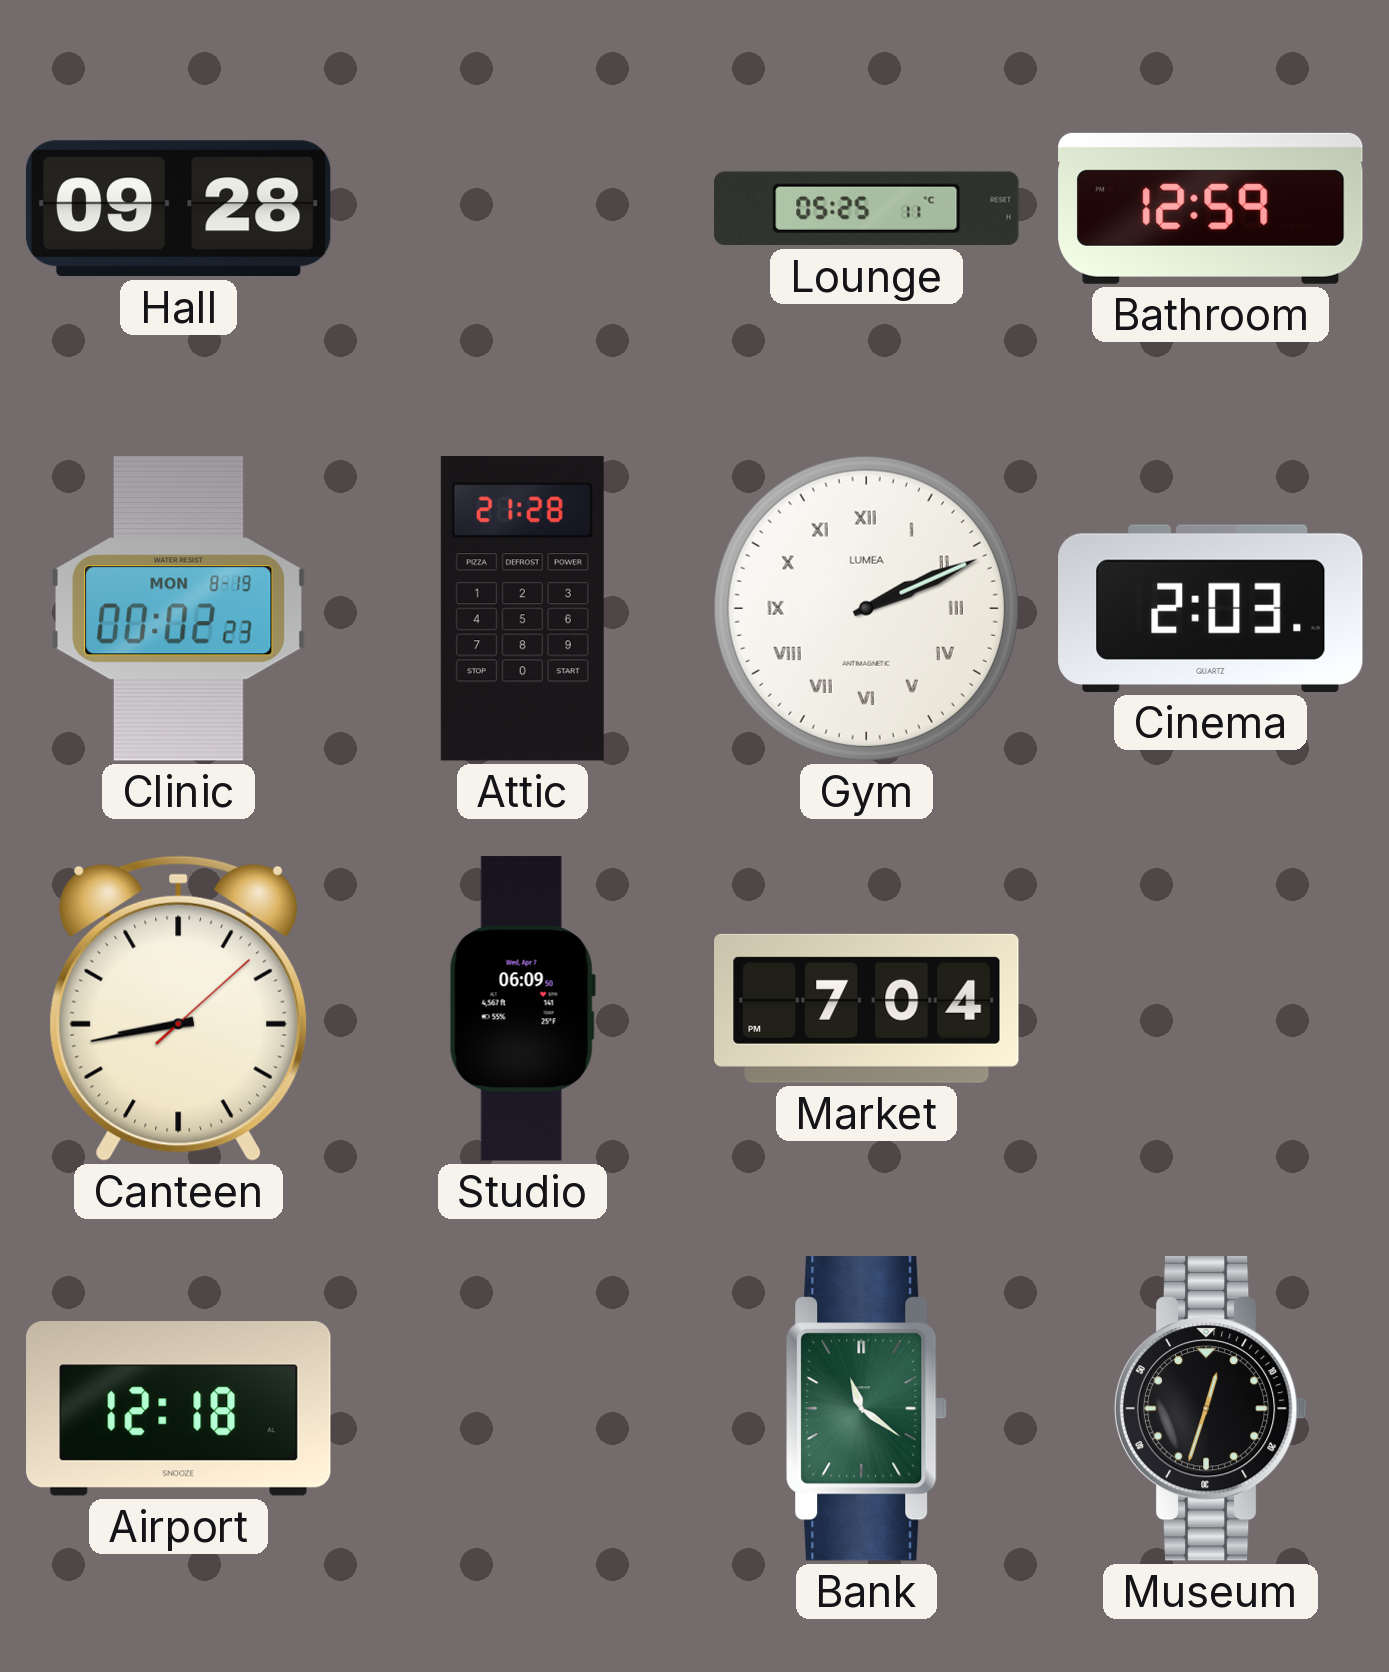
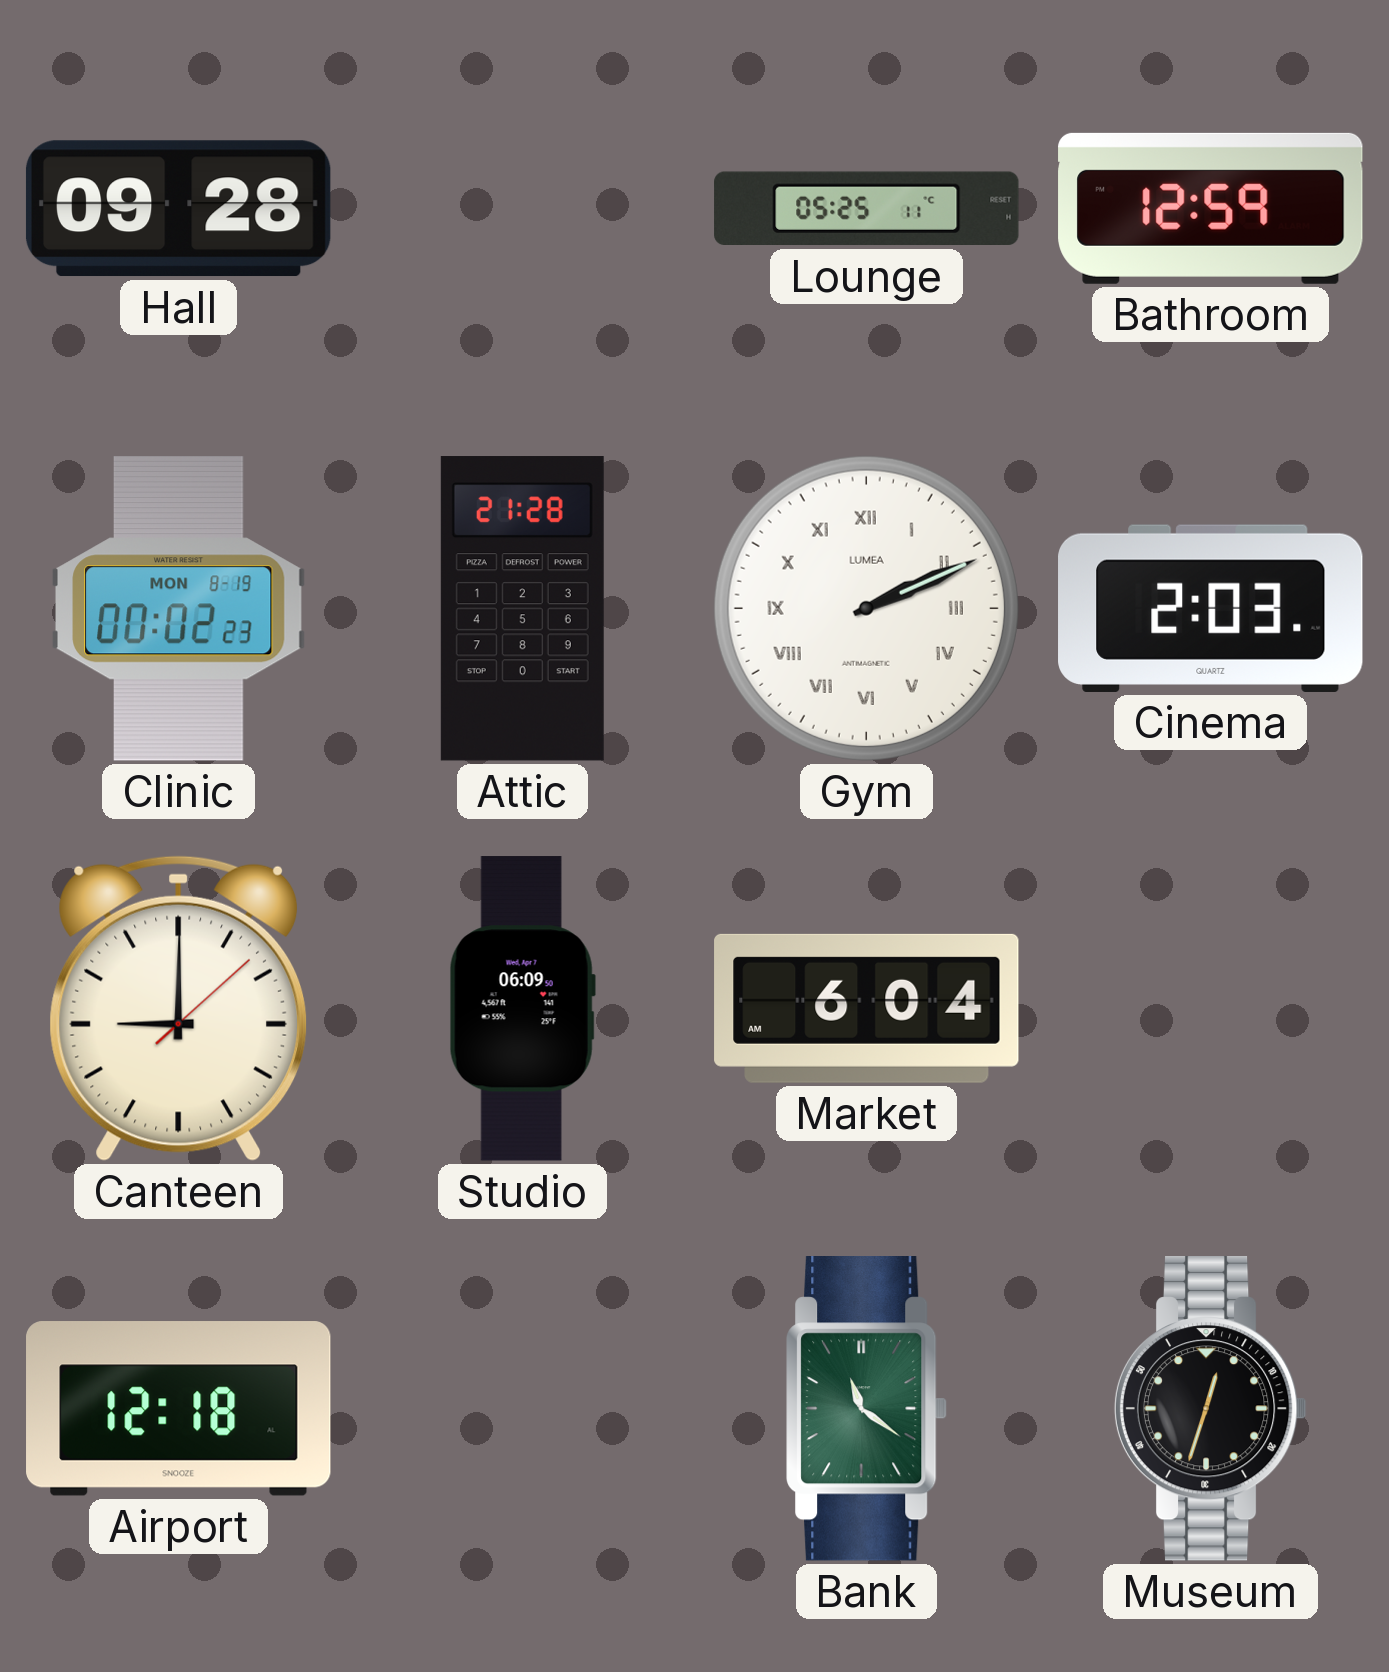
Canteen: 8:43 -> 9:00 (179, 1008)
Market: 7:04 -> 6:04 (867, 1008)
